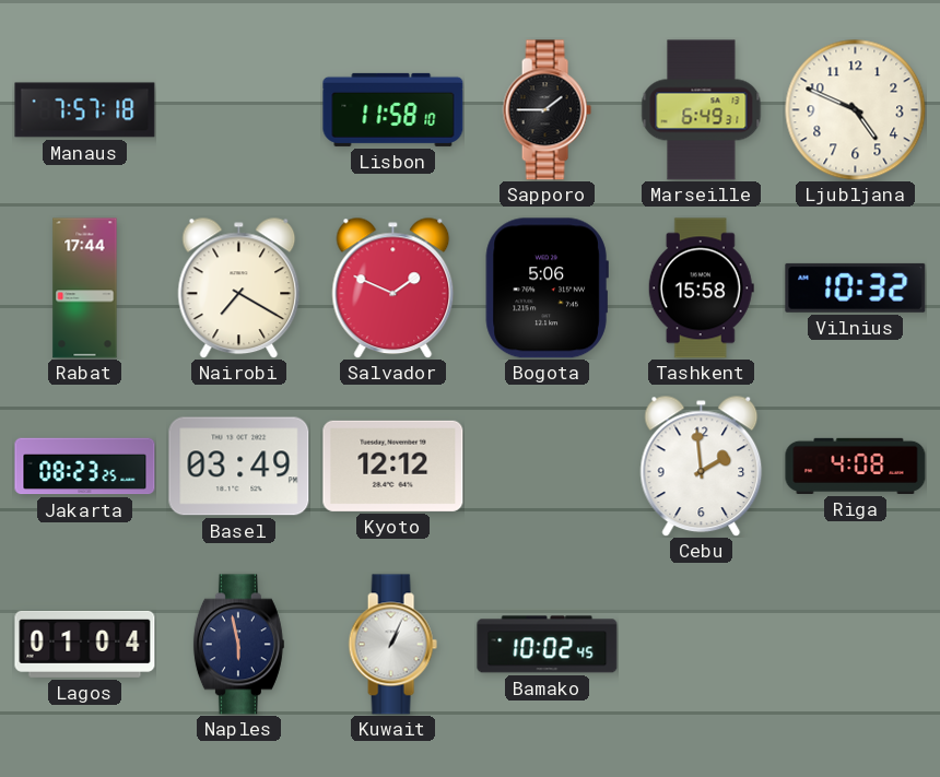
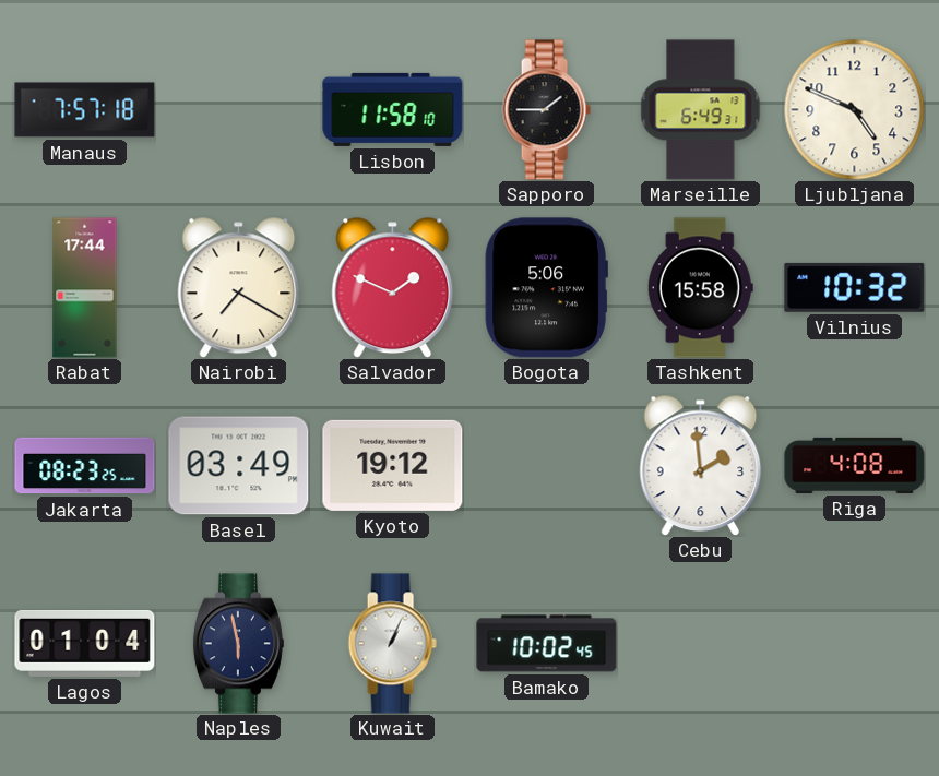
Kyoto: 12:12 -> 19:12 (393, 465)
